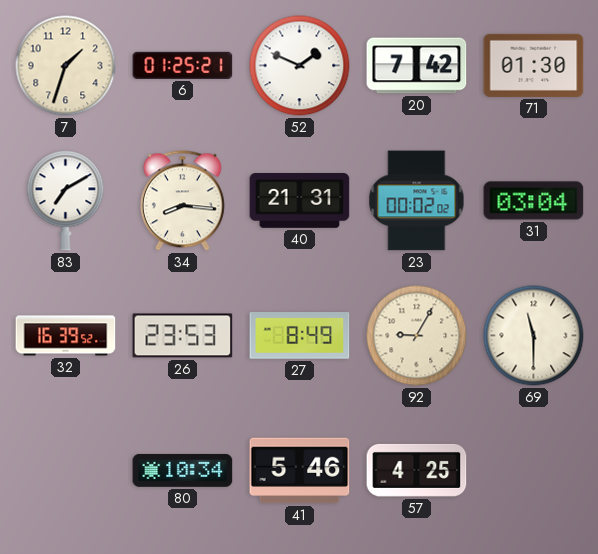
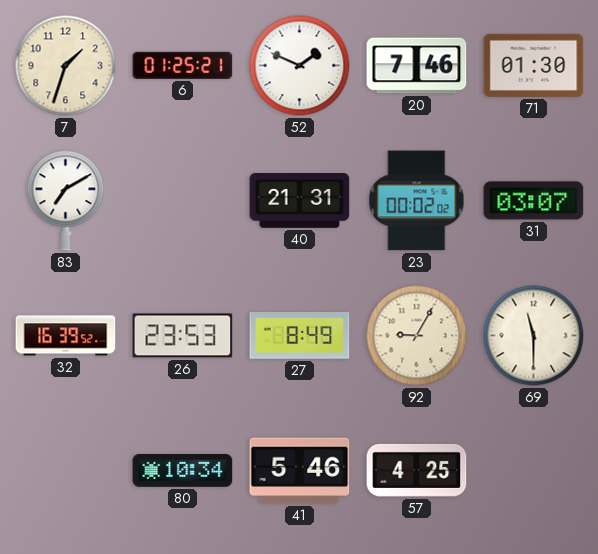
20: 7:42 -> 7:46 (417, 66)
34: 8:16 -> none (182, 201)
31: 03:04 -> 03:07 (534, 201)
